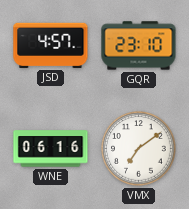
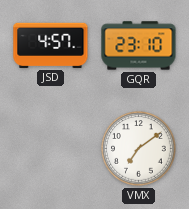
WNE: 06:16 -> none (51, 149)
